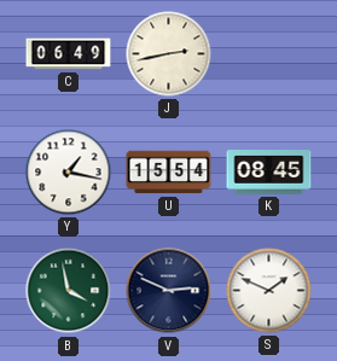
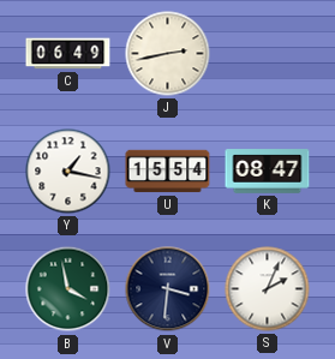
K: 08:45 -> 08:47 (268, 172)
V: 2:49 -> 3:31 (168, 289)
S: 1:49 -> 2:04 (268, 289)
